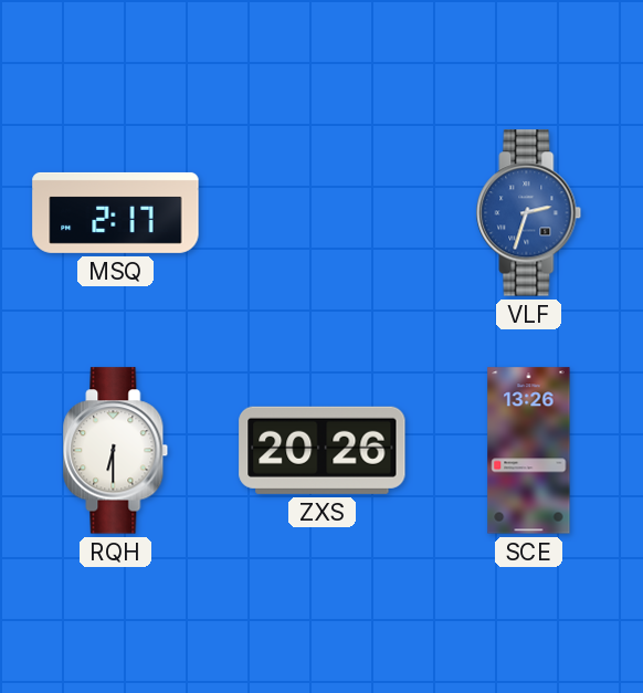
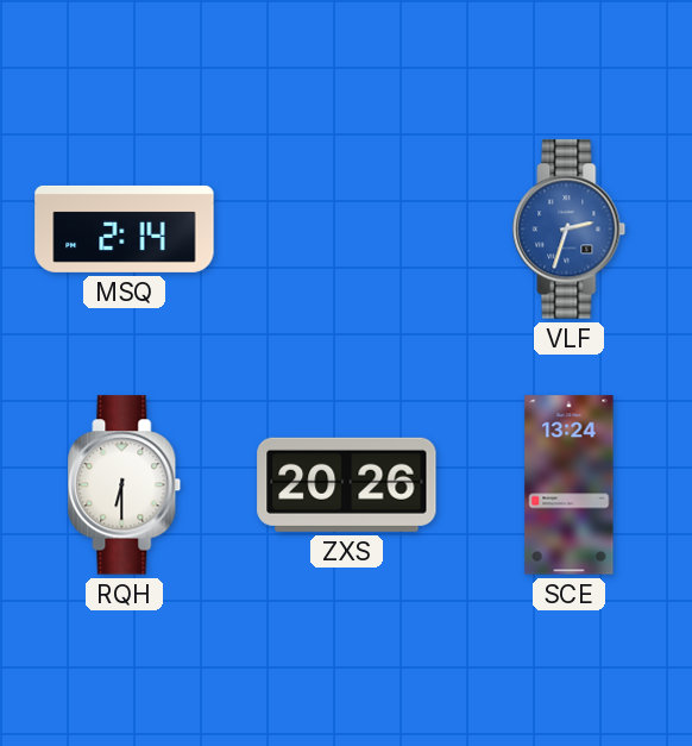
MSQ: 2:17 -> 2:14 (125, 228)
SCE: 13:26 -> 13:24 (570, 485)
